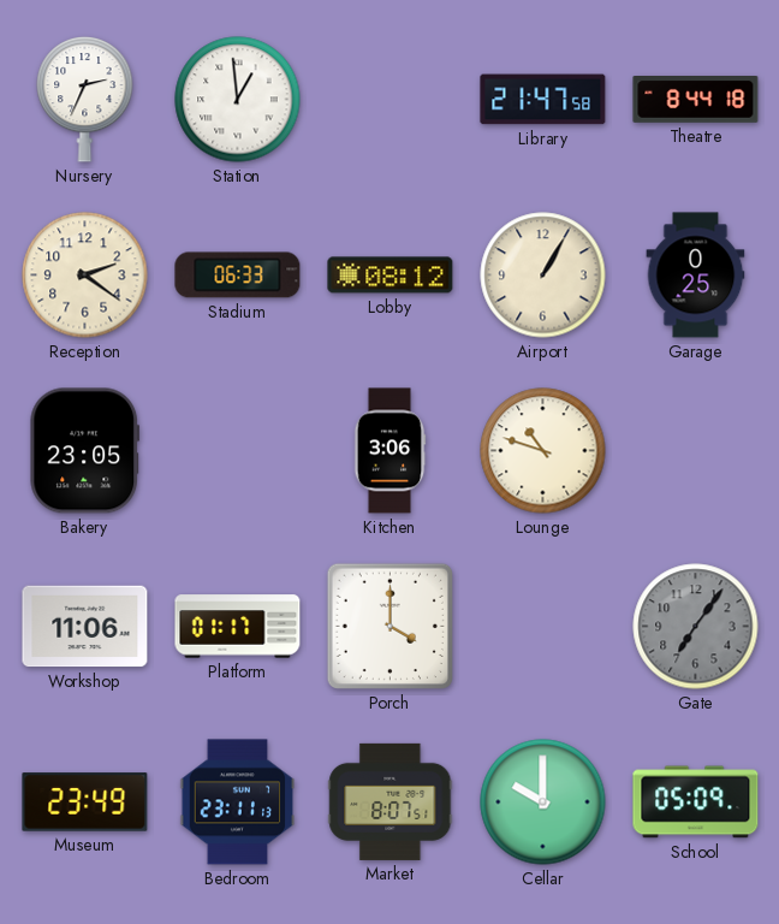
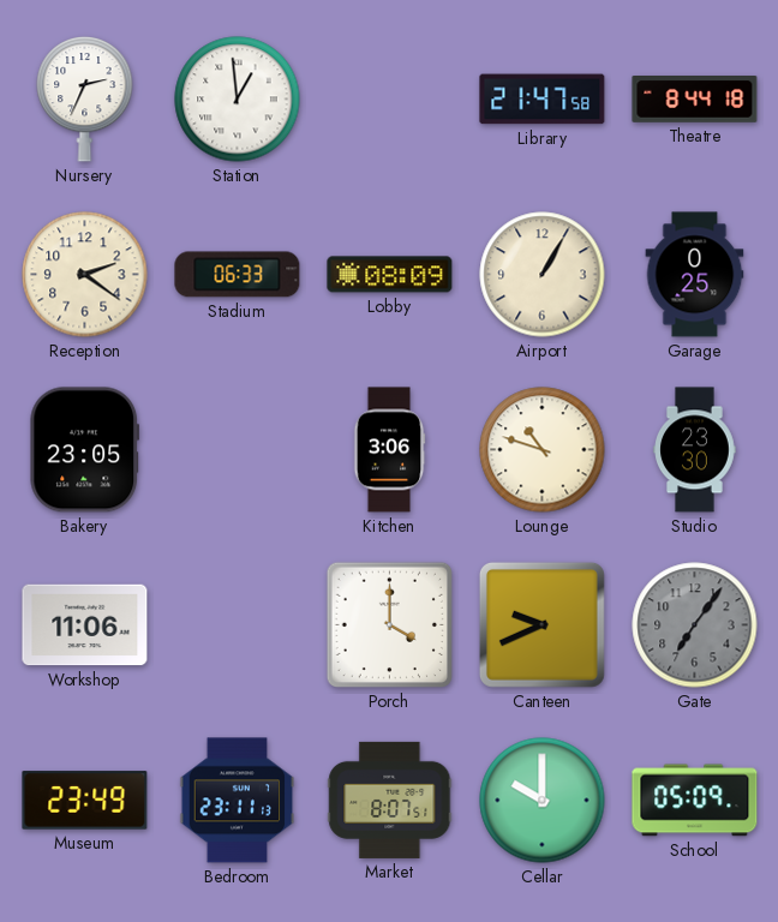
Lobby: 08:12 -> 08:09 (390, 275)
Studio: none -> 23:30 (695, 450)
Platform: 01:17 -> none (238, 627)
Canteen: none -> 9:41 (541, 624)
